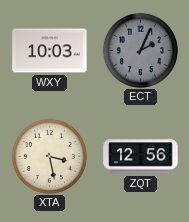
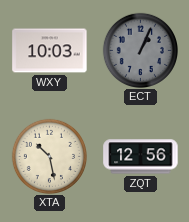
ECT: 2:04 -> 1:04 (140, 50)
XTA: 3:28 -> 10:28 (49, 156)
